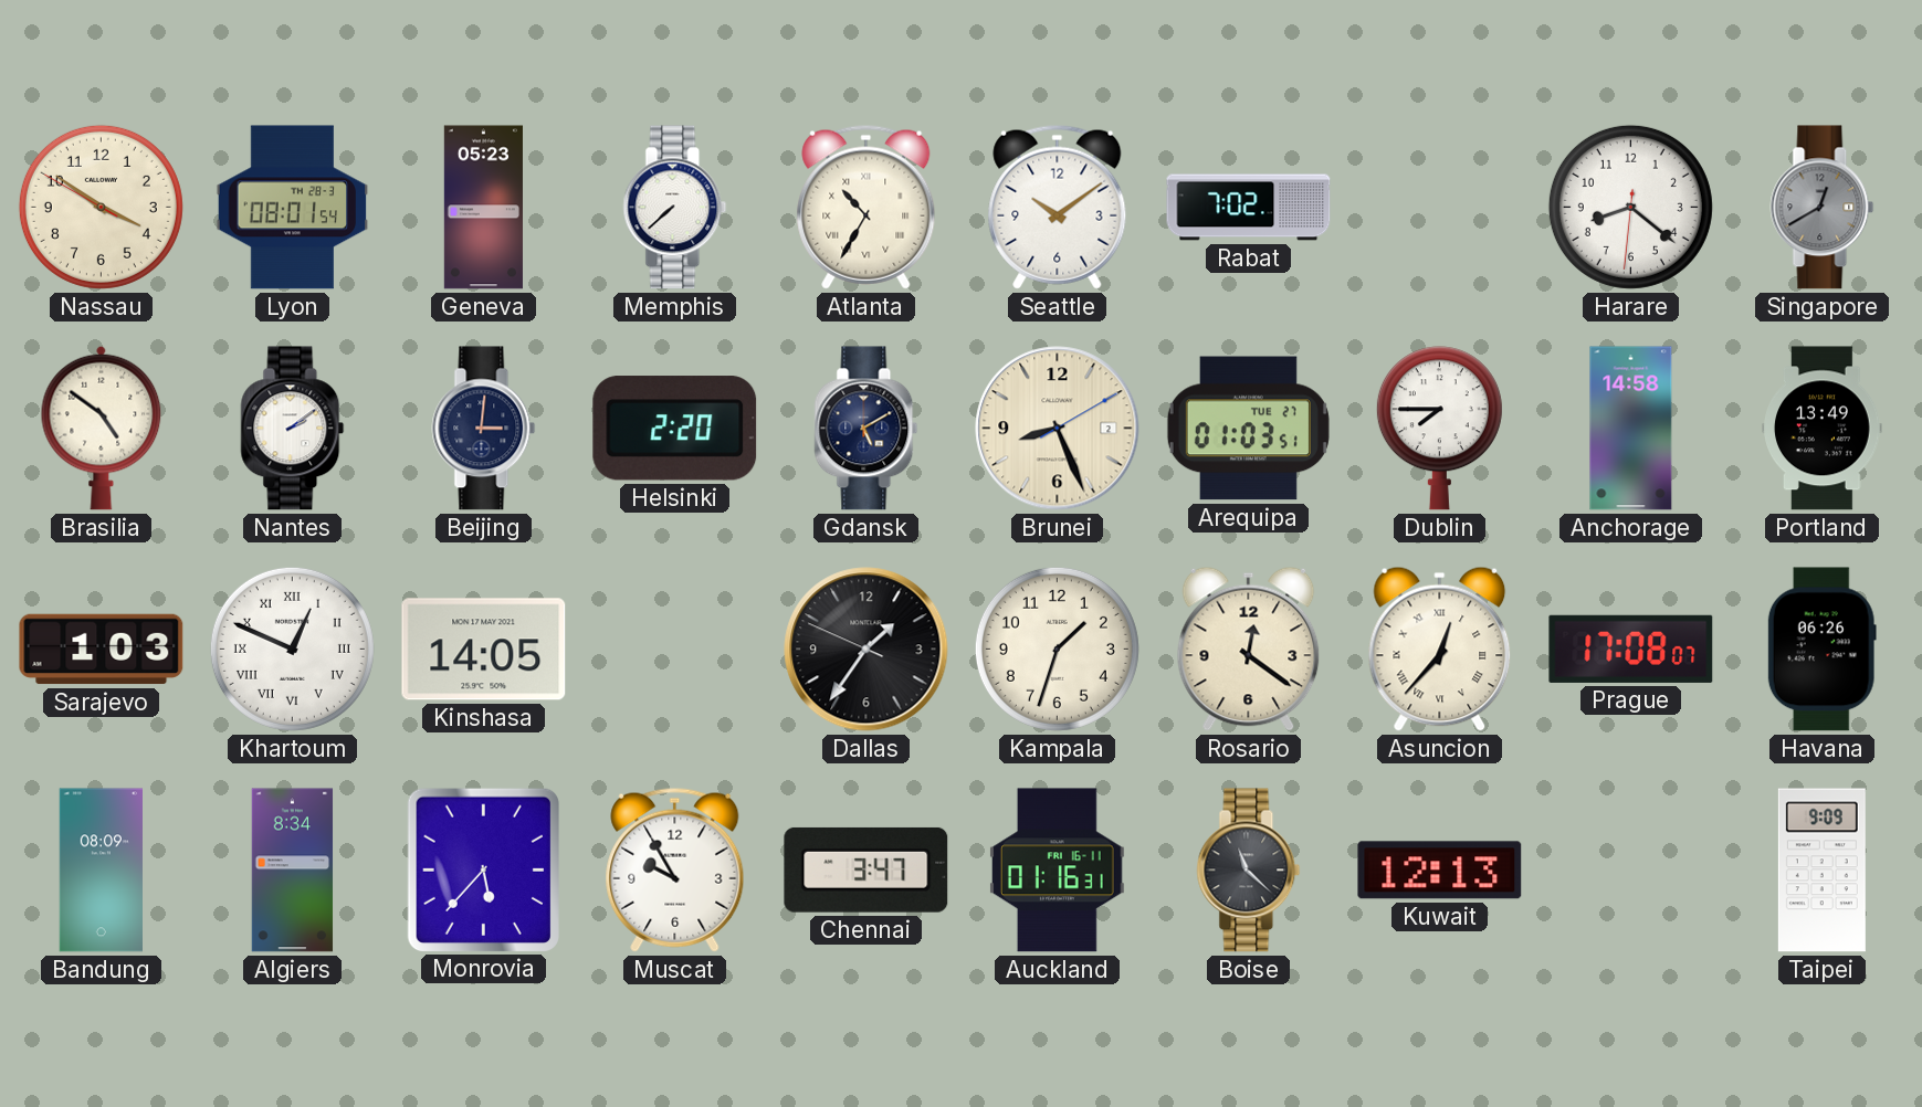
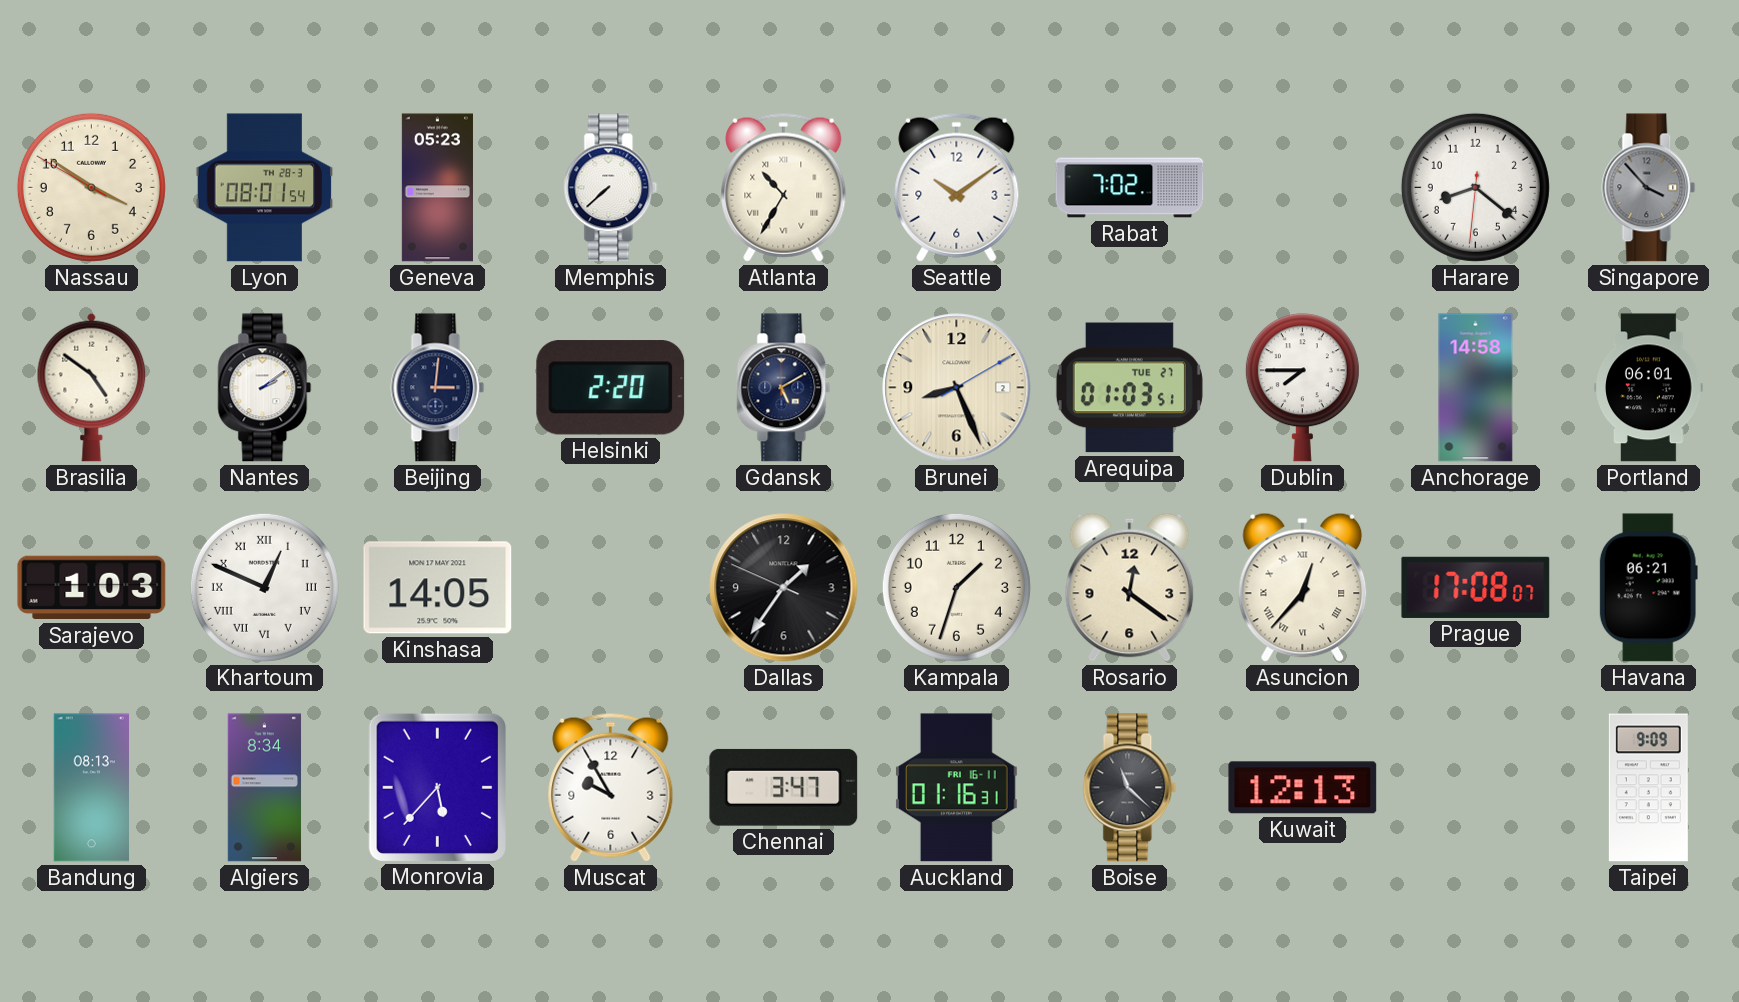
Singapore: 12:40 -> 3:53 (1649, 188)
Portland: 13:49 -> 06:01 (1649, 388)
Havana: 06:26 -> 06:21 (1648, 588)
Bandung: 08:09 -> 08:13 (92, 788)
